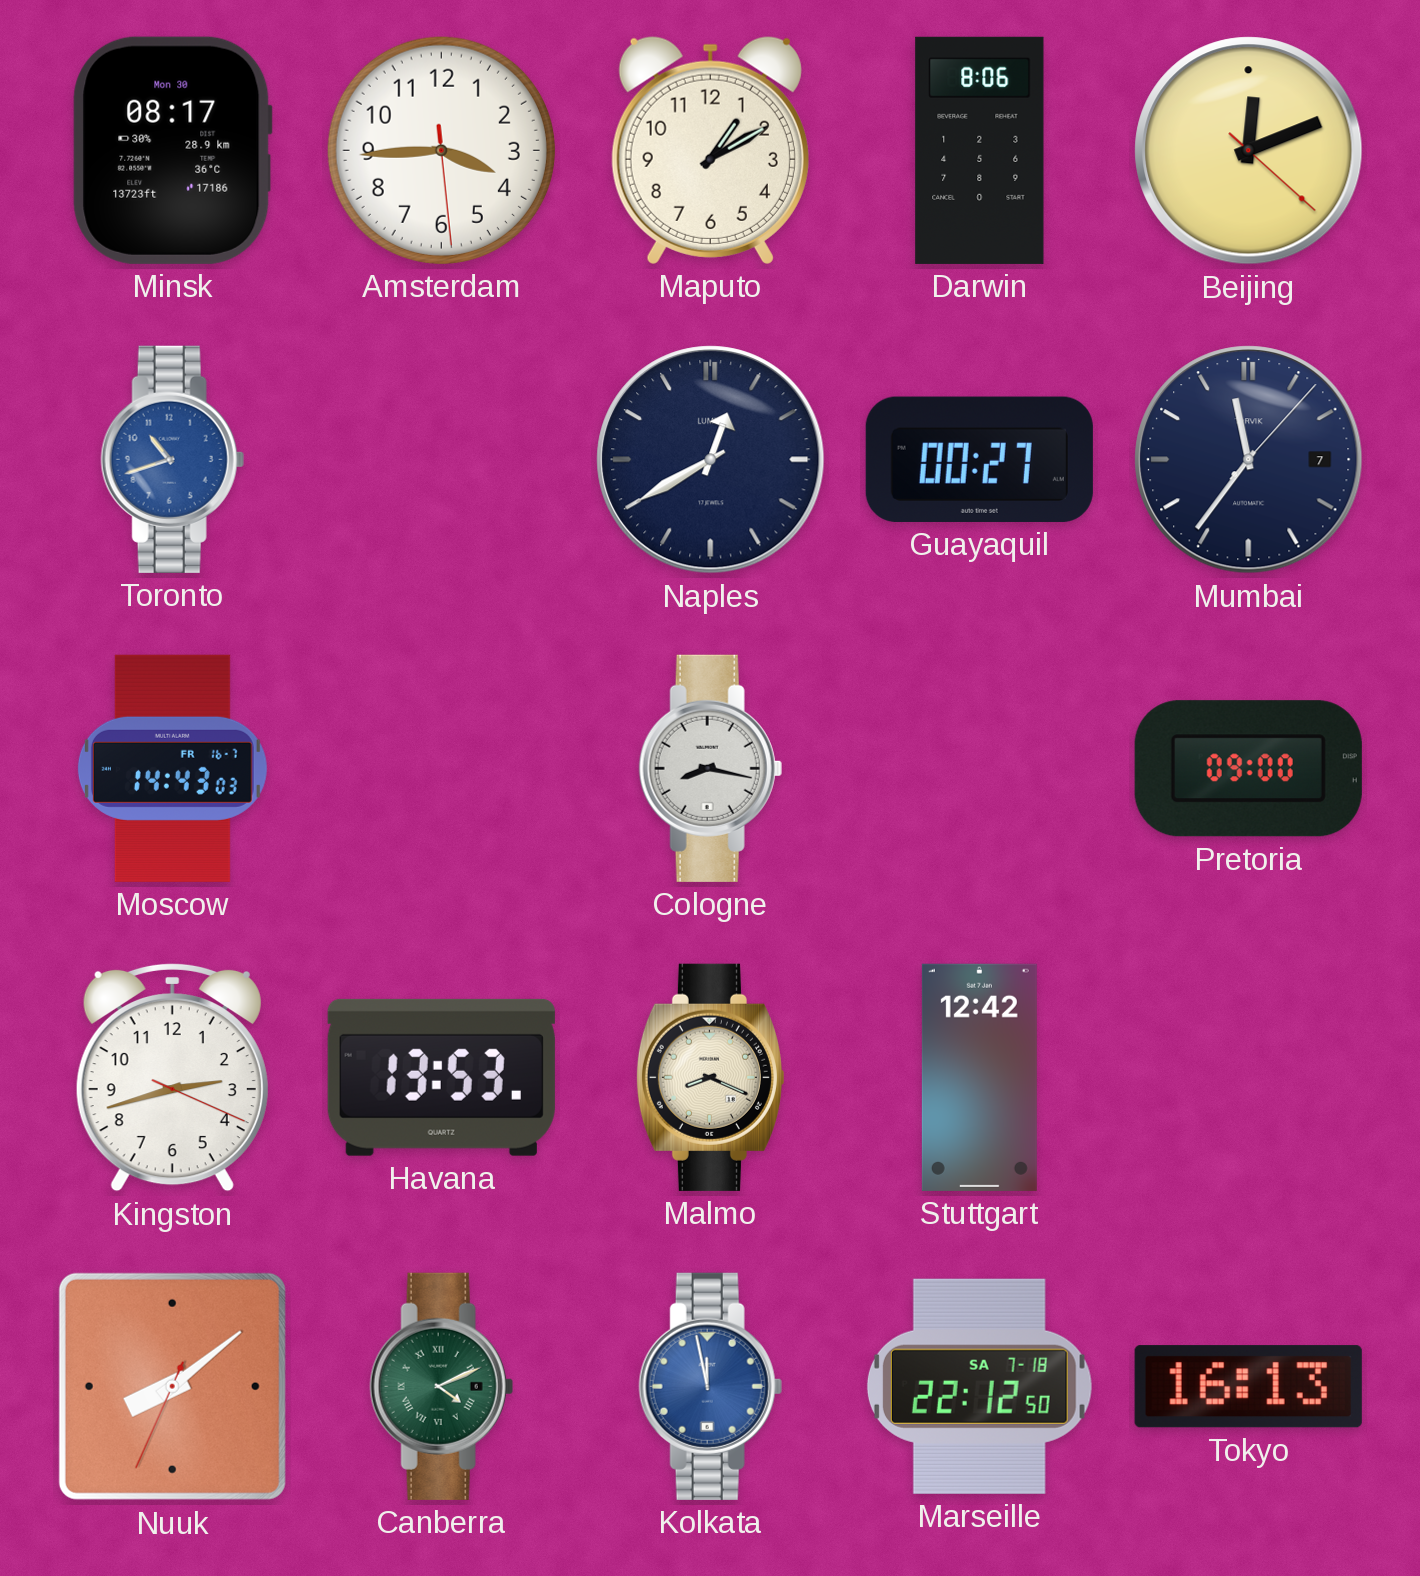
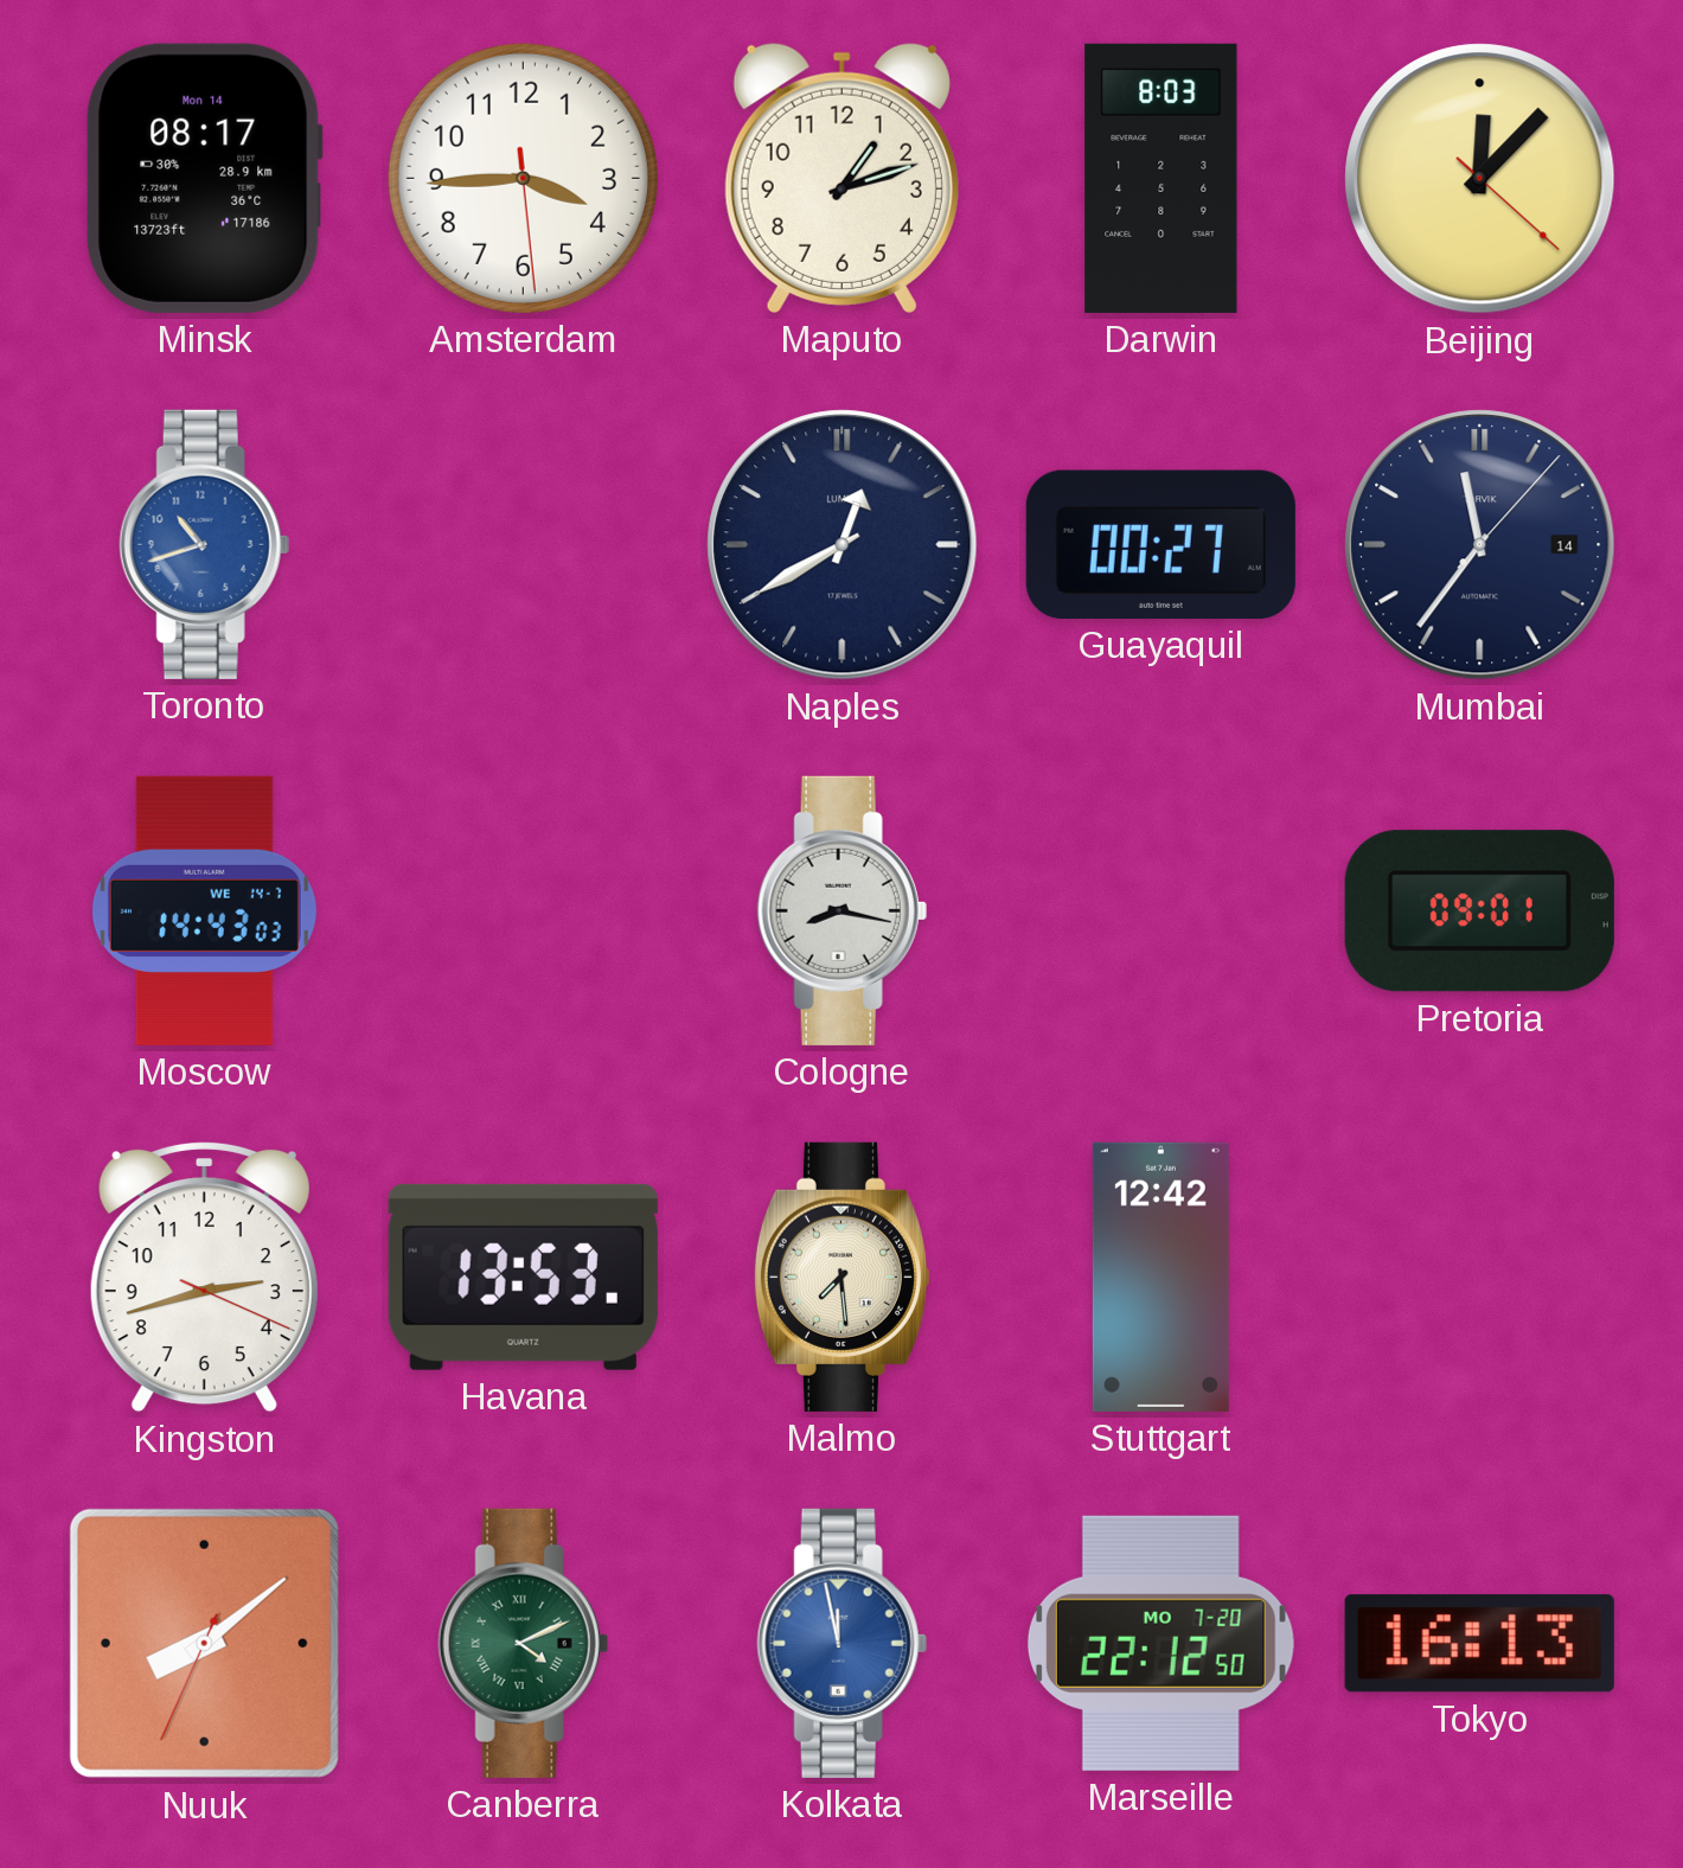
Minsk date: Mon 30 -> Mon 14 (204, 178)
Maputo: 1:10 -> 1:12 (842, 178)
Darwin: 8:06 -> 8:03 (1162, 178)
Beijing: 12:11 -> 12:07 (1480, 179)
Mumbai date: 7 -> 14 (1480, 545)
Moscow date: FR 16-7 -> WE 14-7 (204, 910)
Pretoria: 09:00 -> 09:01 (1479, 911)
Malmo: 8:19 -> 7:29 (842, 1277)
Marseille date: SA 7-18 -> MO 7-20 (1160, 1643)
